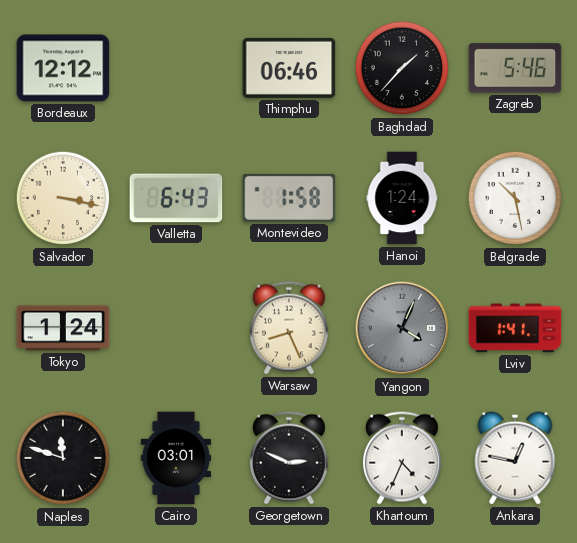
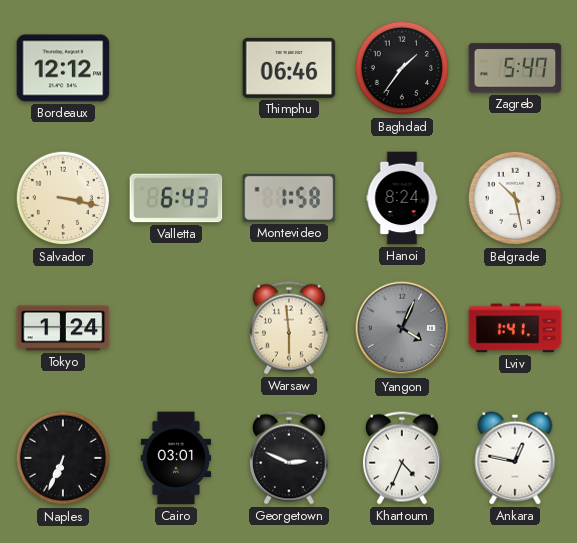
Baghdad: 1:37 -> 1:36 (402, 68)
Zagreb: 5:46 -> 5:47 (515, 68)
Hanoi: 1:24 -> 8:24 (402, 198)
Warsaw: 8:26 -> 5:59 (289, 328)
Naples: 11:48 -> 6:34 (63, 458)
